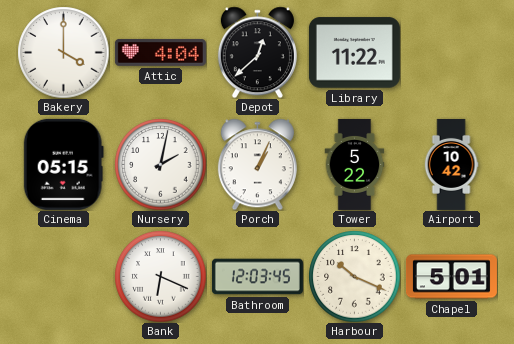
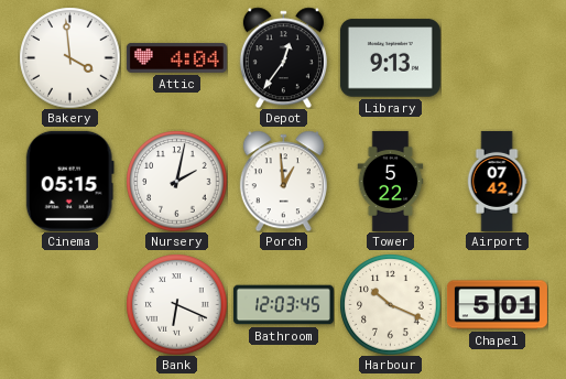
Bakery: 4:00 -> 3:59 (69, 57)
Depot: 12:38 -> 12:36 (283, 57)
Library: 11:22 -> 9:13 (390, 58)
Porch: 1:04 -> 12:59 (283, 181)
Airport: 10:42 -> 07:42 (497, 181)
